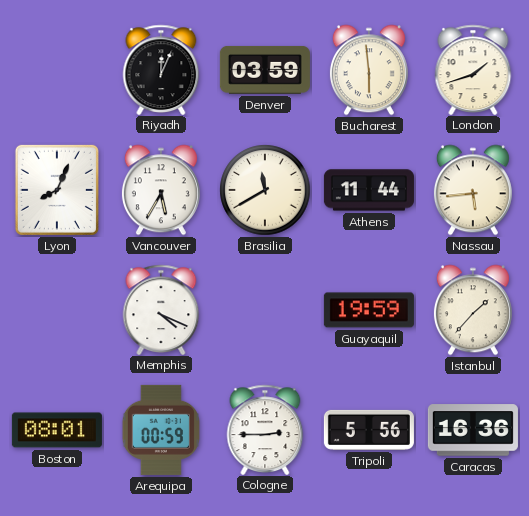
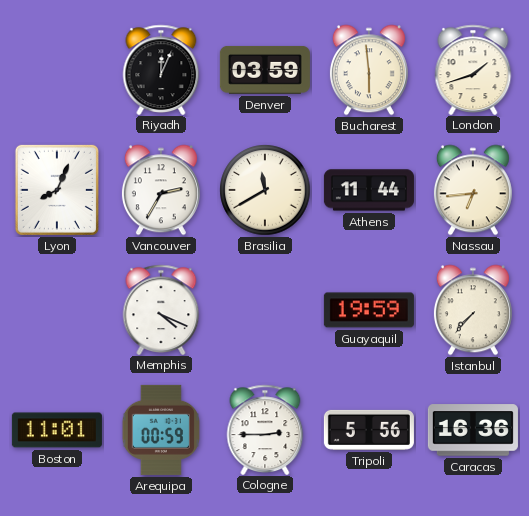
Vancouver: 5:35 -> 2:35 (161, 190)
Nassau: 5:44 -> 6:44 (473, 190)
Istanbul: 1:37 -> 7:37 (473, 310)
Boston: 08:01 -> 11:01 (57, 430)
